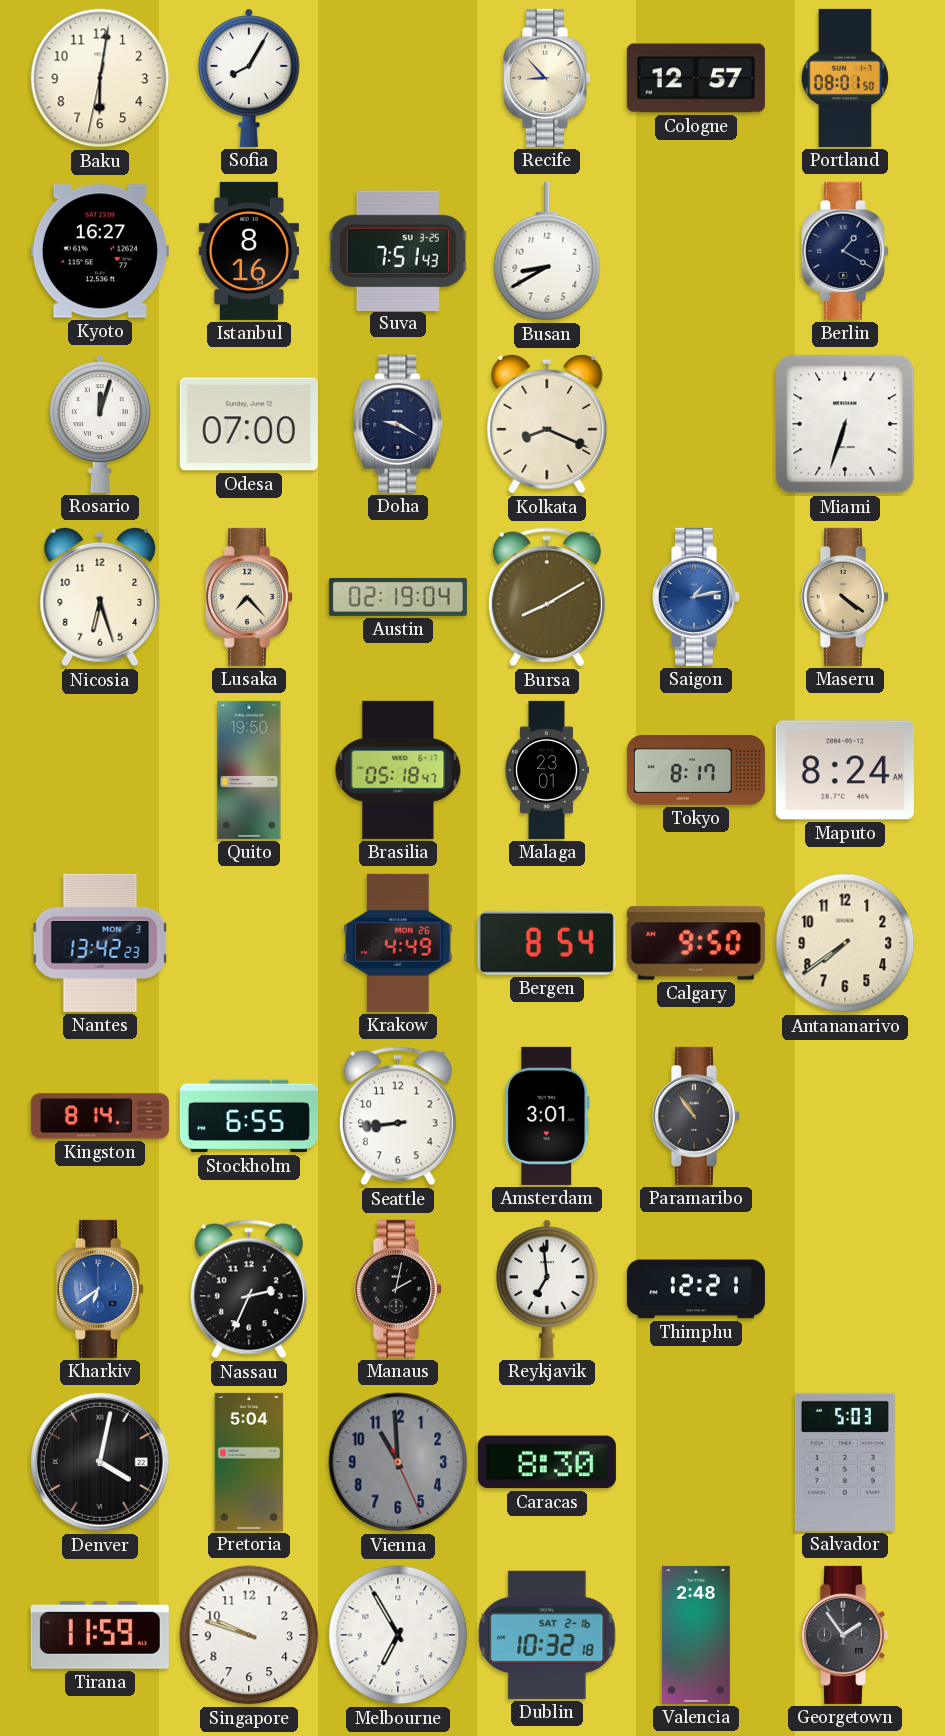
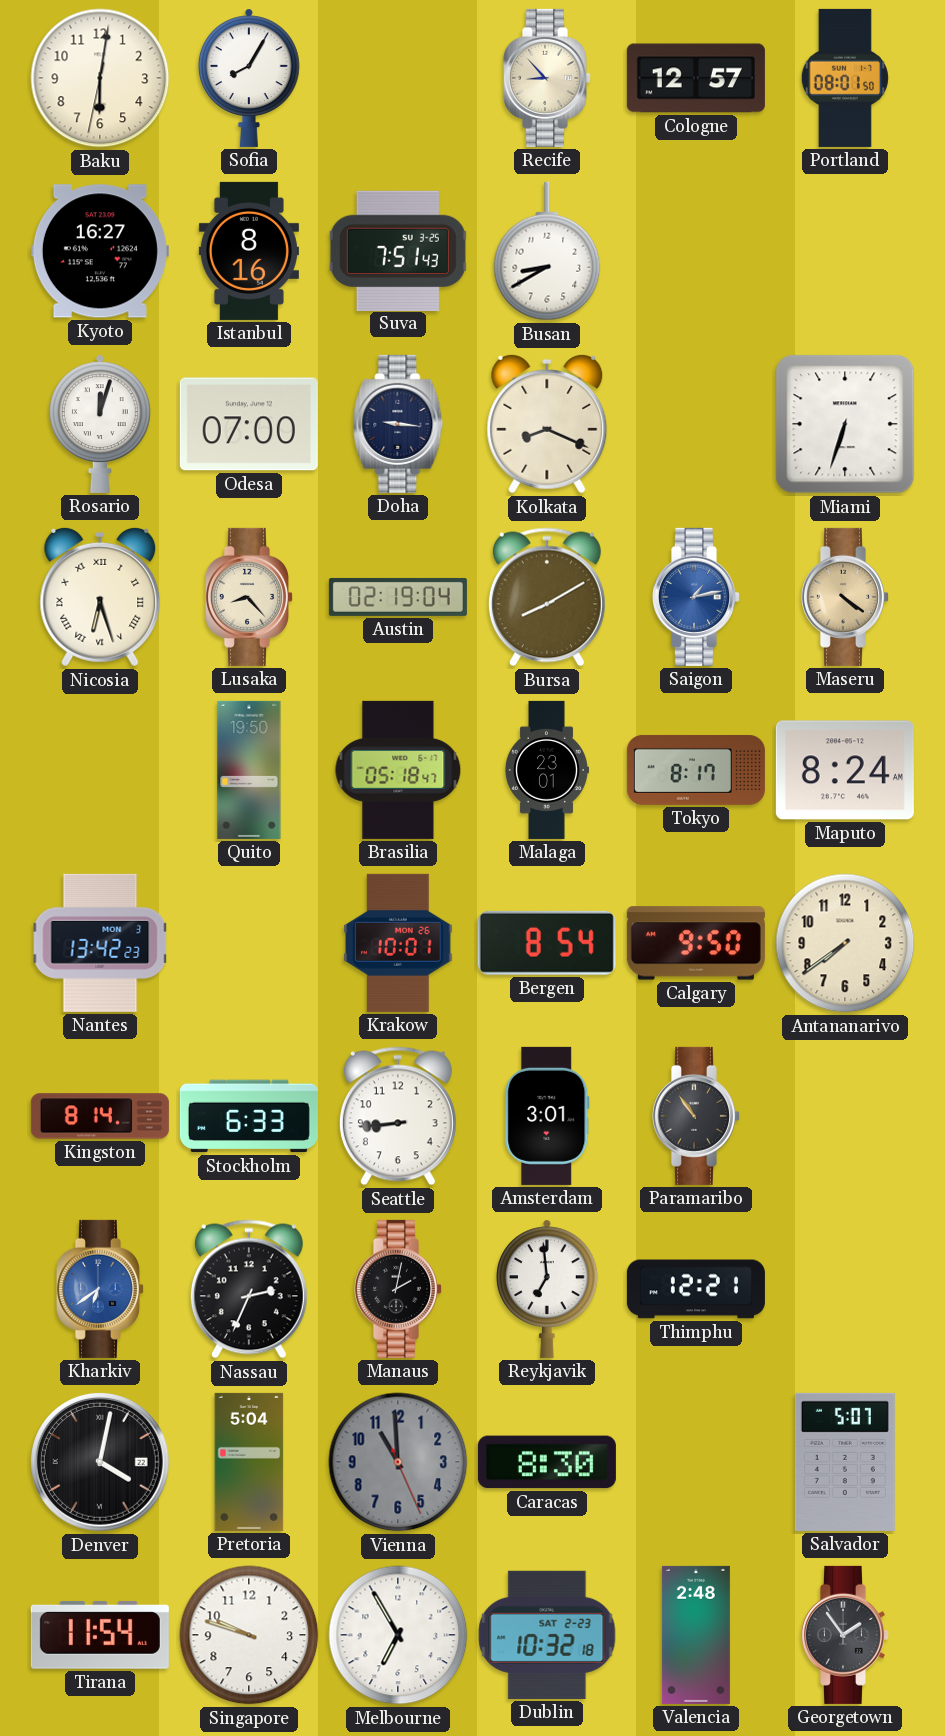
Berlin: 1:20 -> none (844, 251)
Doha: 9:20 -> 9:16 (398, 424)
Nicosia numerals: Arabic -> Roman (100, 597)
Lusaka: 7:23 -> 8:23 (248, 597)
Krakow: 4:49 -> 10:01 (398, 943)
Stockholm: 6:55 -> 6:33 (249, 1116)
Salvador: 5:03 -> 5:07 (845, 1462)
Tirana: 11:59 -> 11:54 (100, 1635)
Dublin date: SAT 2-16 -> SAT 2-23 (547, 1635)
